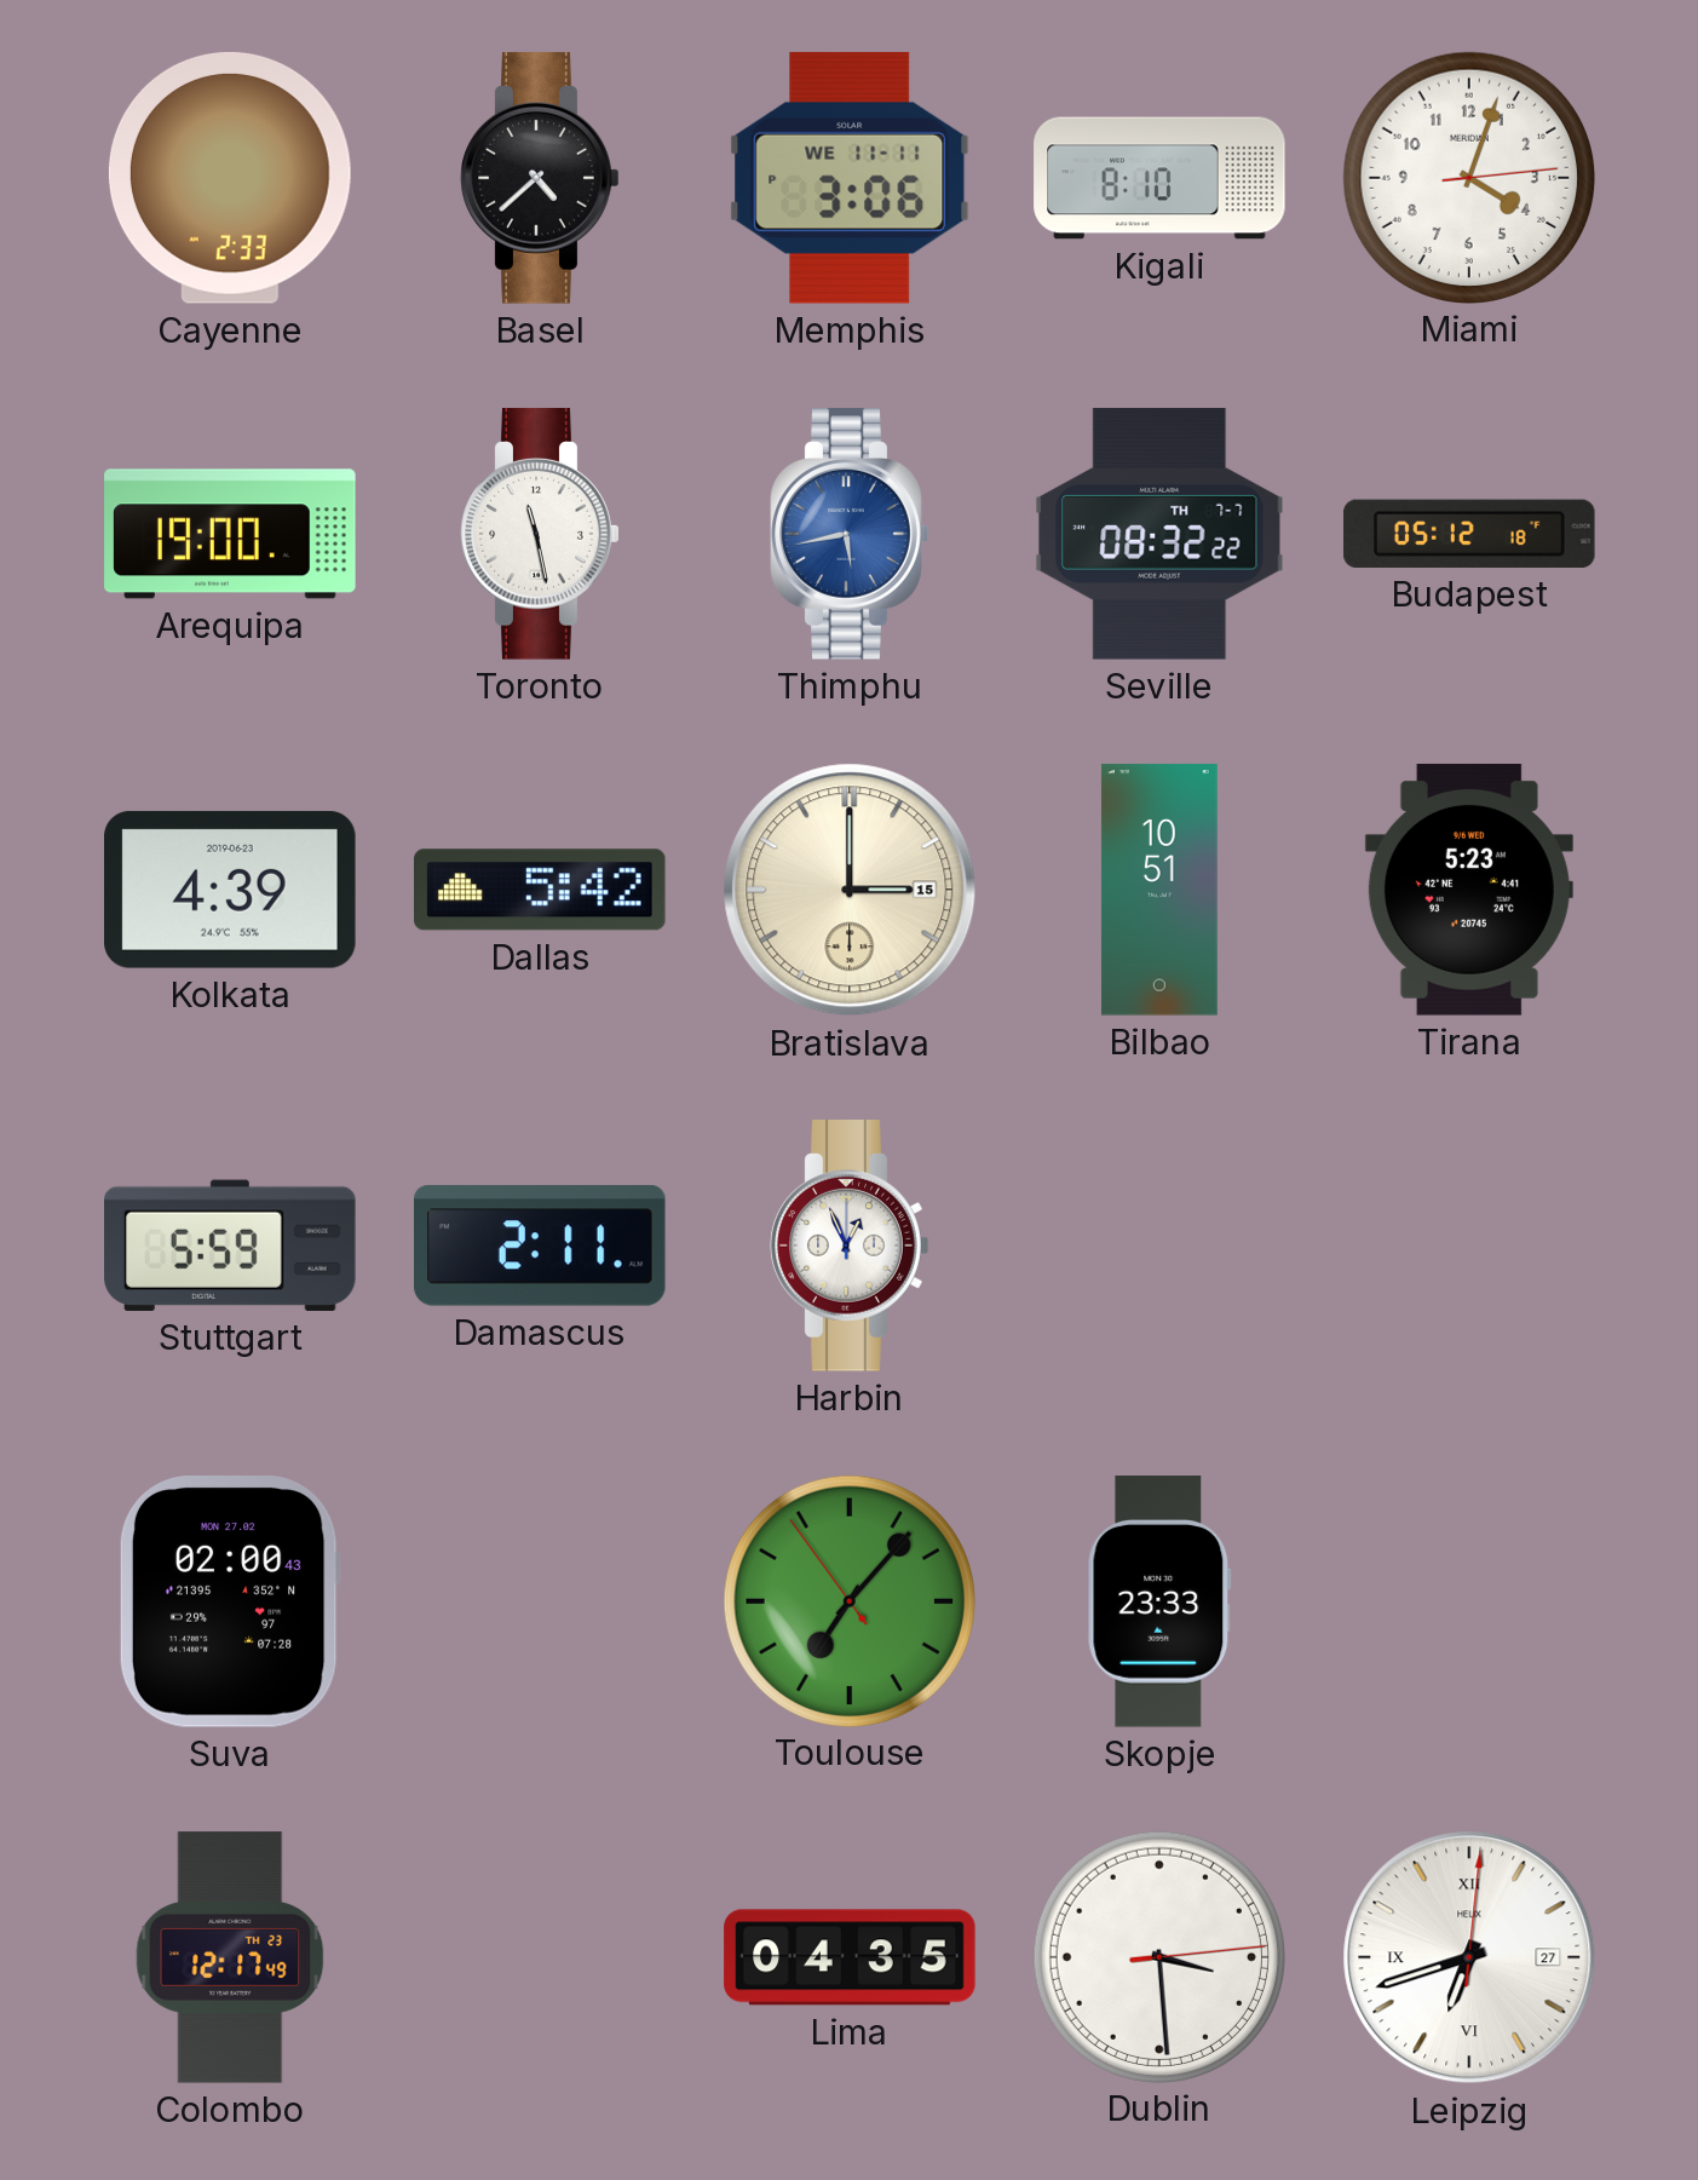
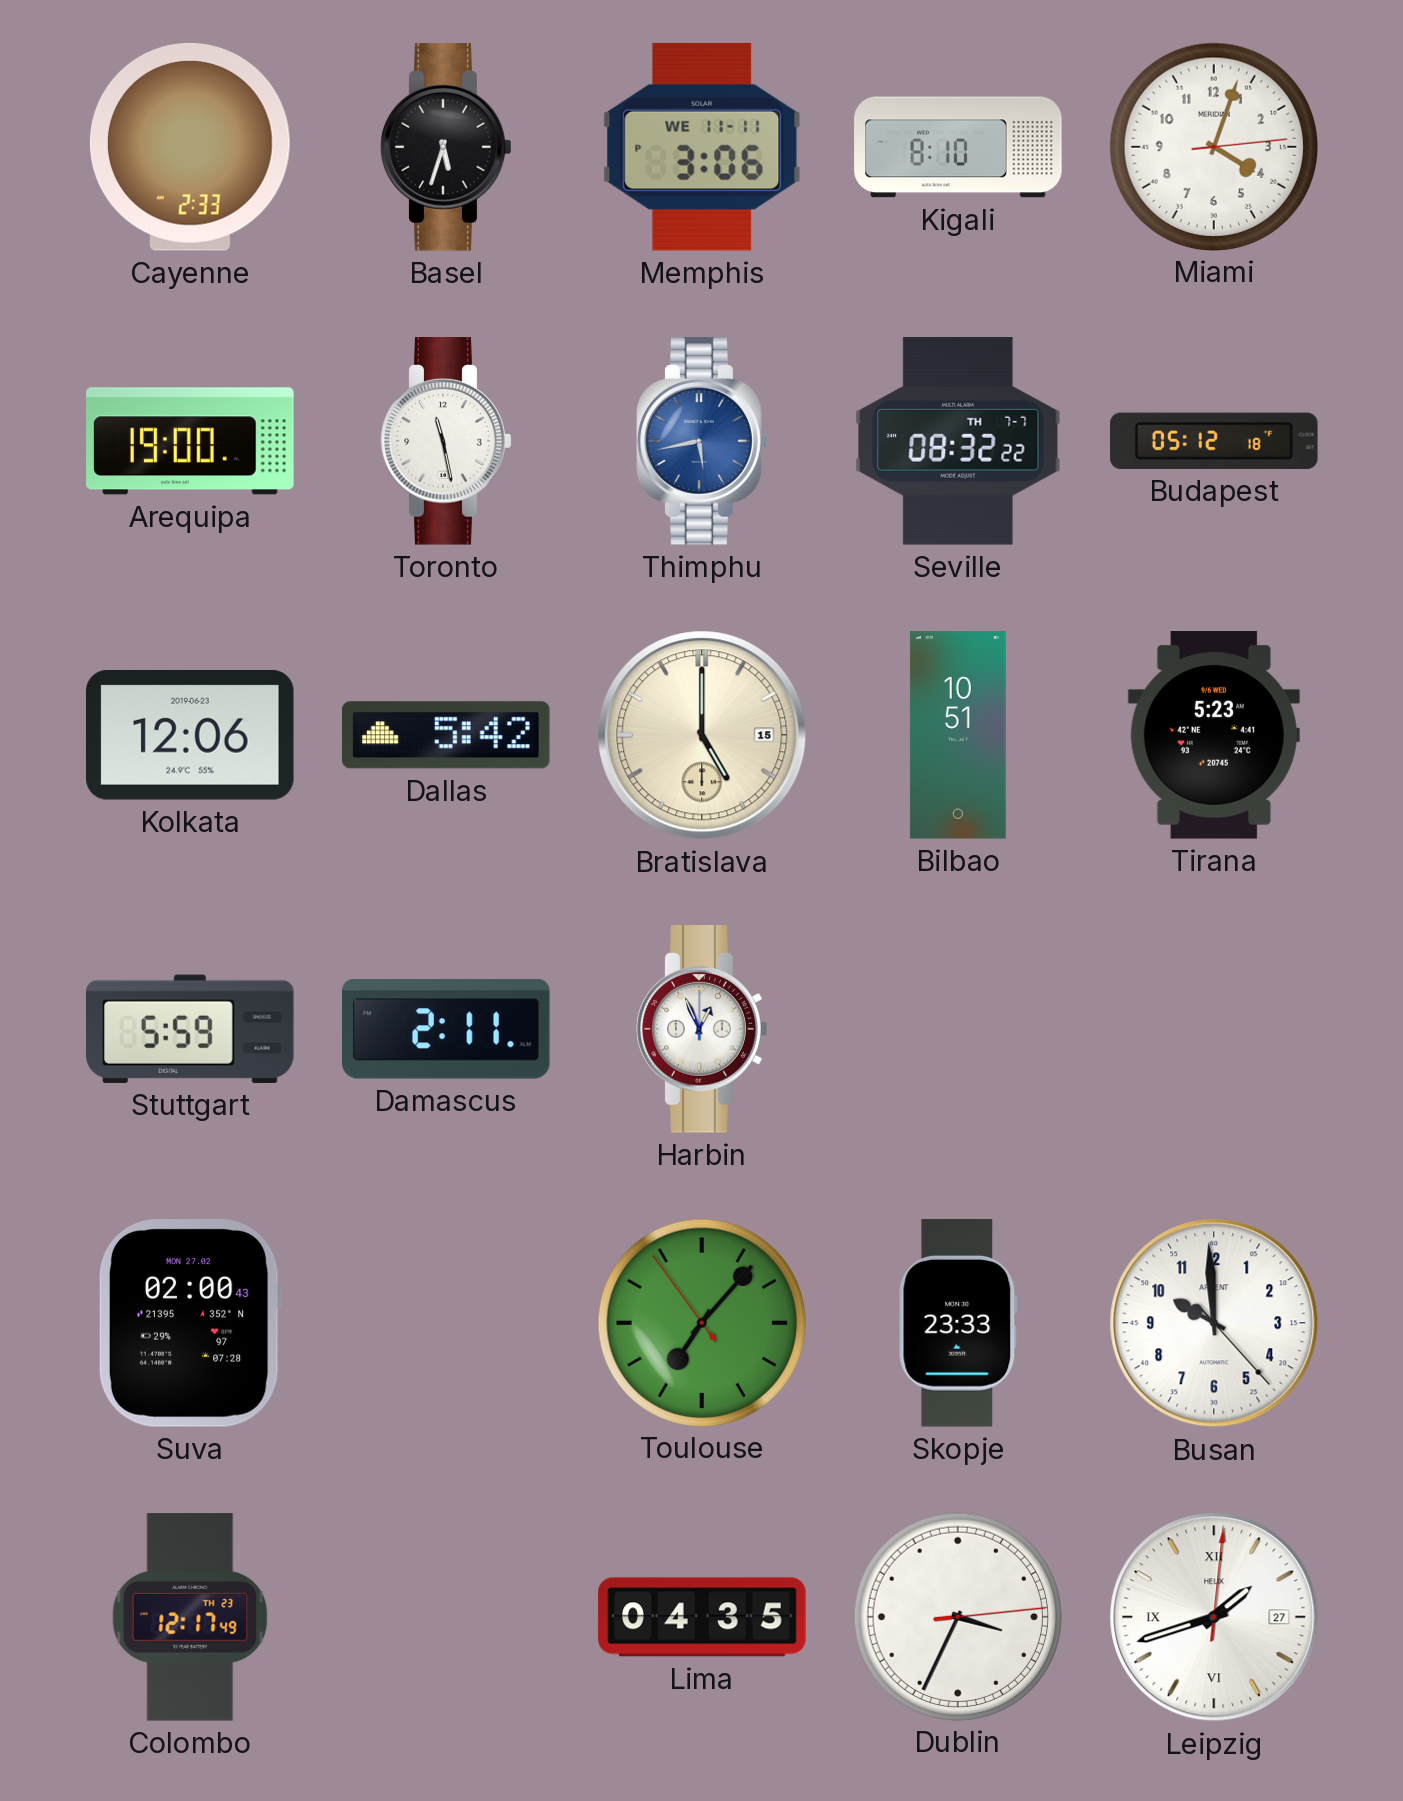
Basel: 4:38 -> 5:33 (446, 147)
Kolkata: 4:39 -> 12:06 (191, 735)
Bratislava: 3:00 -> 5:00 (702, 735)
Busan: none -> 9:59 (1214, 1323)
Dublin: 3:29 -> 3:34 (957, 1616)
Leipzig: 6:42 -> 1:42 (1214, 1617)
